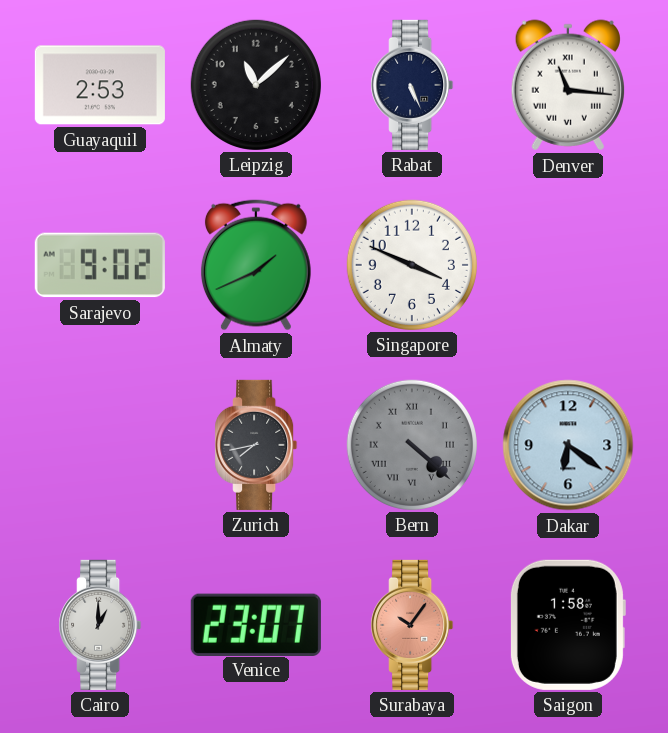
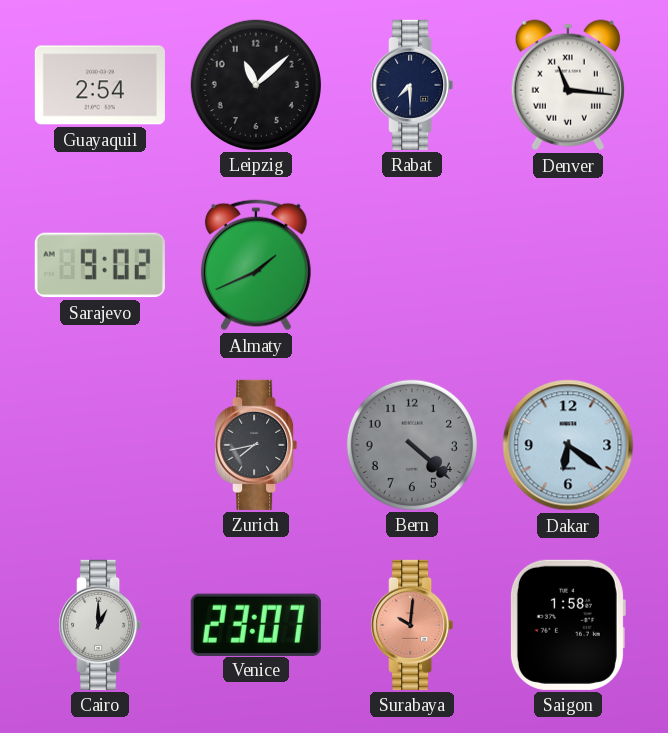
Guayaquil: 2:53 -> 2:54 (100, 85)
Rabat: 5:26 -> 7:30 (412, 85)
Singapore: 3:49 -> none (412, 265)
Bern numerals: Roman -> Arabic (412, 445)
Surabaya: 10:06 -> 10:01 (412, 625)
